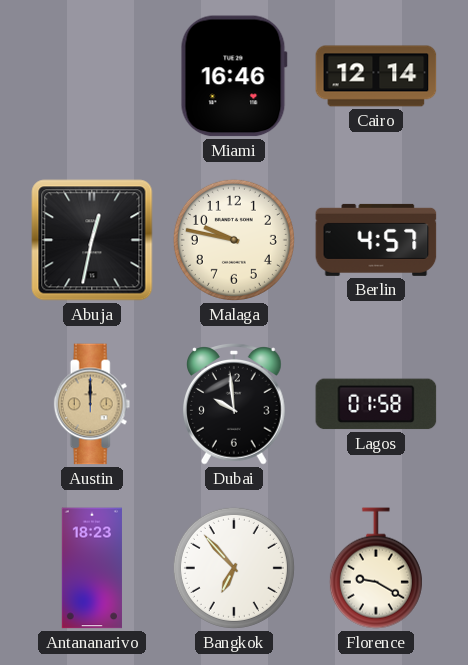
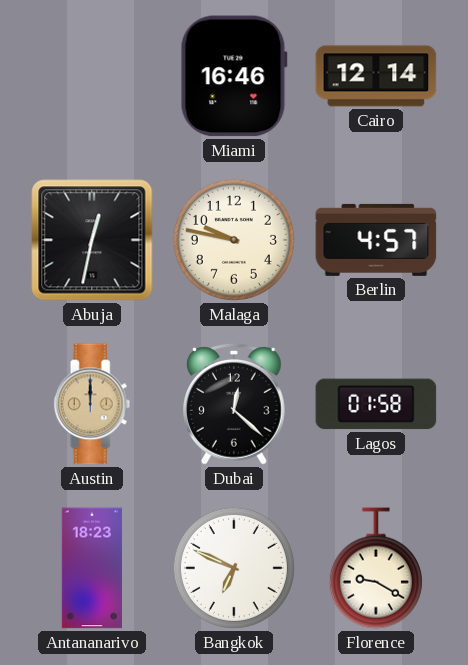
Dubai: 9:59 -> 12:22 (235, 404)
Bangkok: 6:53 -> 6:49 (234, 568)
